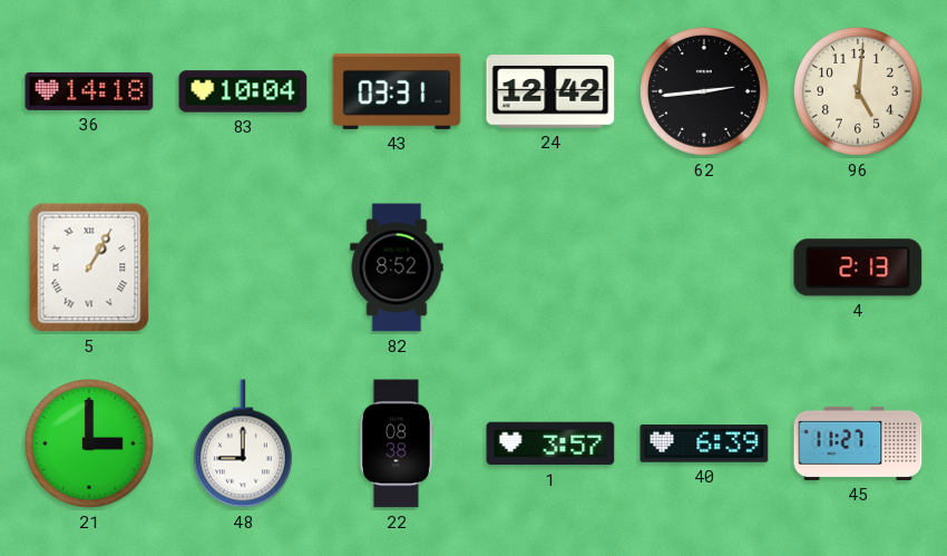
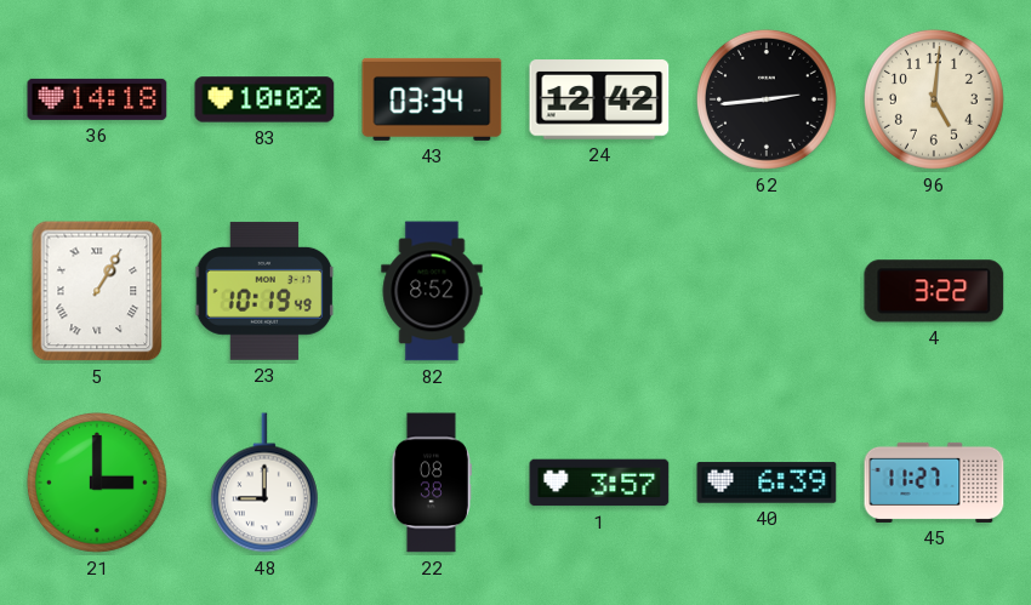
83: 10:04 -> 10:02 (264, 99)
43: 03:31 -> 03:34 (432, 99)
23: none -> 10:19 (264, 291)
4: 2:13 -> 3:22 (934, 291)
